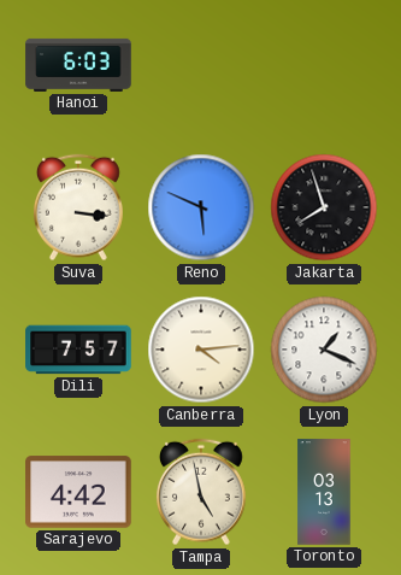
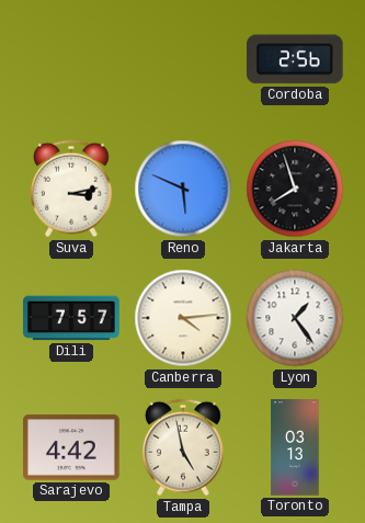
Hanoi: 6:03 -> none (78, 65)
Cordoba: none -> 2:56 (295, 59)
Suva: 3:16 -> 3:13 (71, 189)
Lyon: 1:19 -> 1:24 (295, 318)
